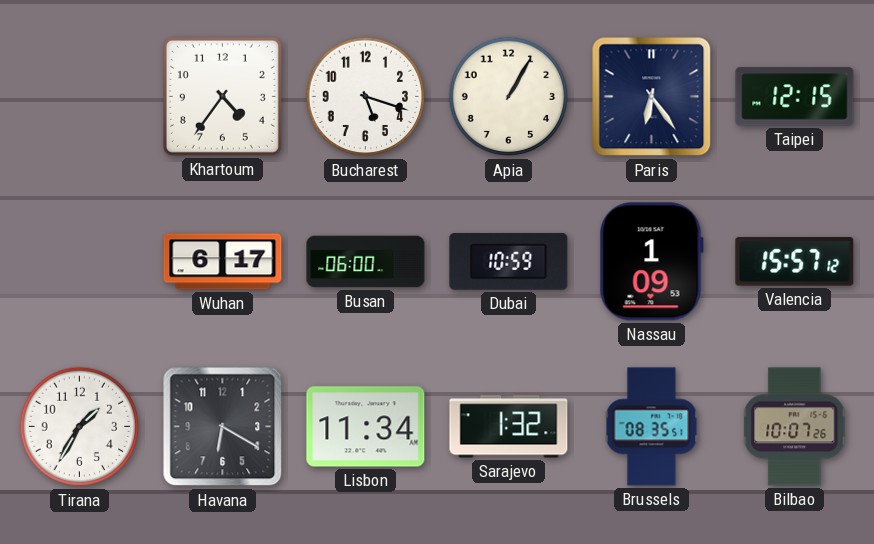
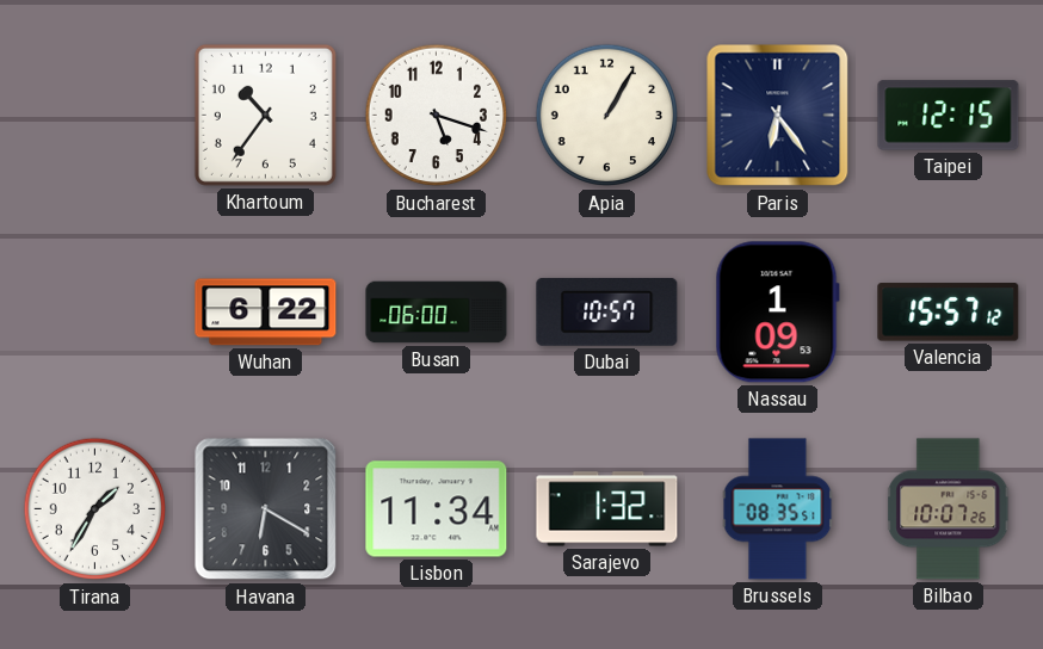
Khartoum: 4:36 -> 10:36 (265, 115)
Wuhan: 6:17 -> 6:22 (266, 313)
Dubai: 10:59 -> 10:57 (607, 311)
